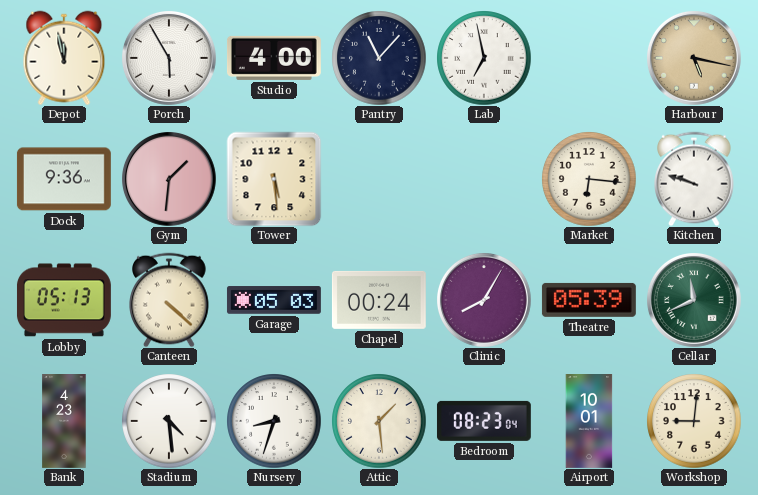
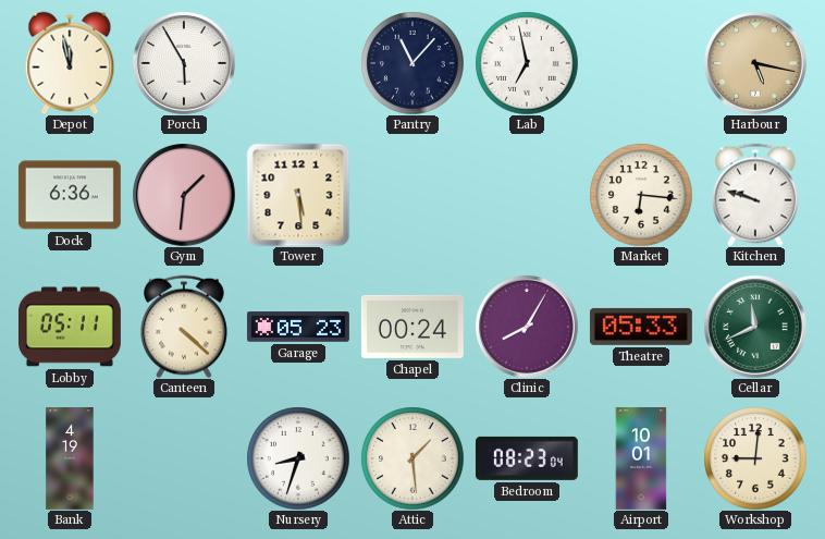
Studio: 4:00 -> none (274, 58)
Dock: 9:36 -> 6:36 (70, 195)
Lobby: 05:13 -> 05:11 (70, 327)
Garage: 05:03 -> 05:23 (298, 327)
Theatre: 05:39 -> 05:33 (641, 327)
Bank: 4:23 -> 4:19 (70, 460)
Stadium: 4:29 -> none (169, 421)
